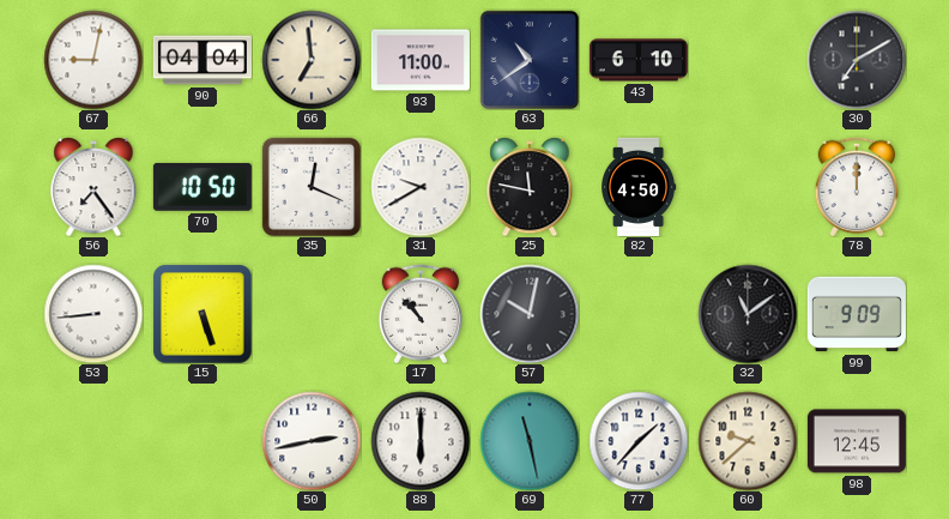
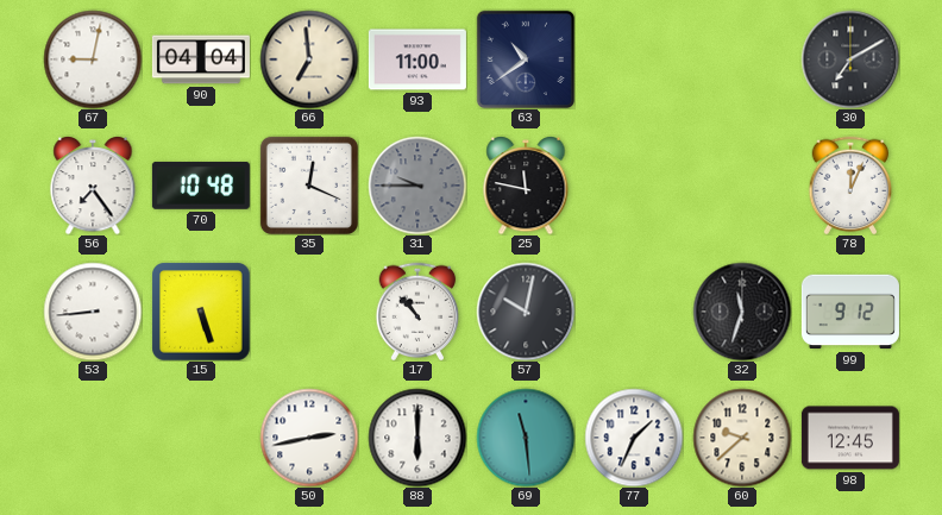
43: 6:10 -> none (639, 60)
70: 10:50 -> 10:48 (201, 186)
31: 9:40 -> 9:45 (417, 186)
31 dial: white -> grey (417, 186)
82: 4:50 -> none (640, 187)
78: 12:00 -> 12:04 (850, 186)
32: 11:09 -> 11:33 (742, 312)
99: 9:09 -> 9:12 (850, 312)
69: 11:28 -> 11:29 (526, 438)
77: 1:37 -> 1:34 (634, 438)
